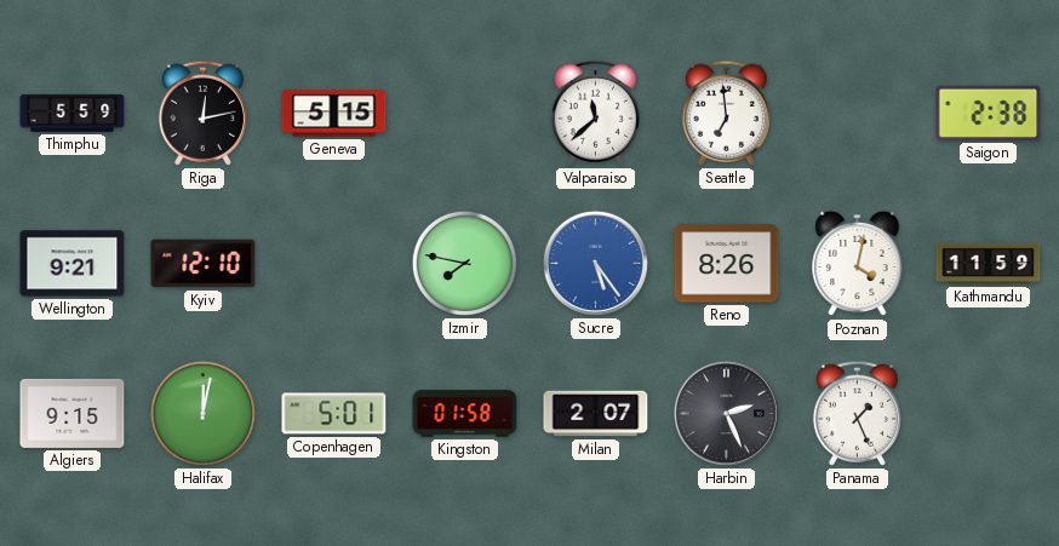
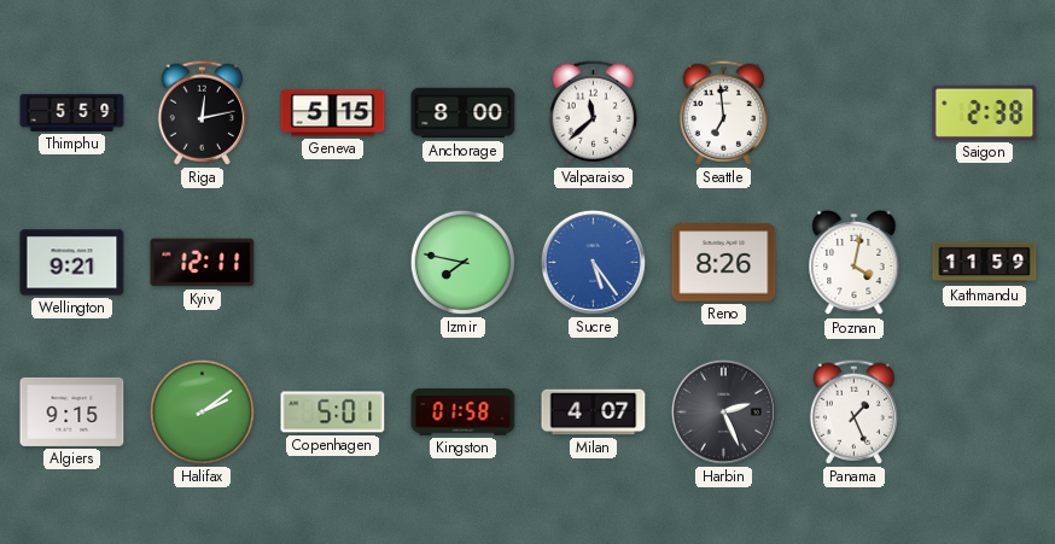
Anchorage: none -> 8:00 (464, 113)
Kyiv: 12:10 -> 12:11 (203, 263)
Halifax: 12:02 -> 2:09 (202, 411)
Milan: 2:07 -> 4:07 (594, 413)
